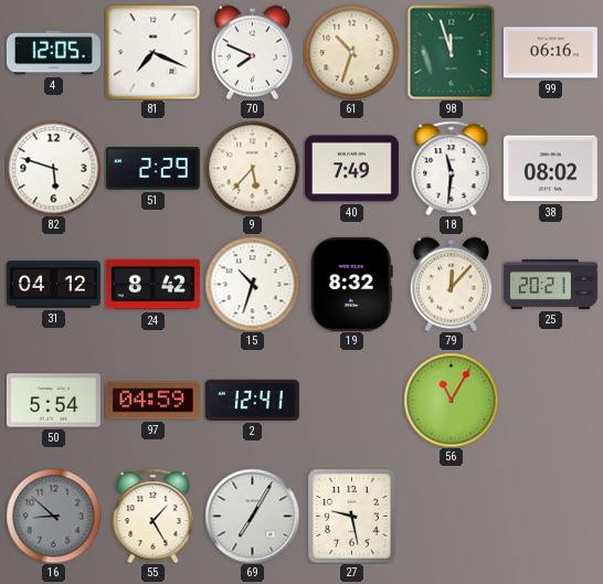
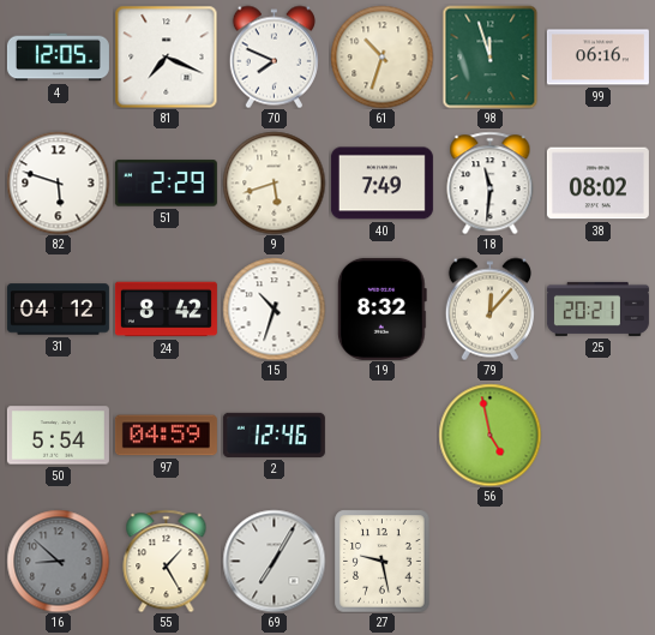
9: 5:37 -> 5:42 (274, 182)
2: 12:41 -> 12:46 (274, 435)
56: 11:05 -> 4:58 (489, 435)
